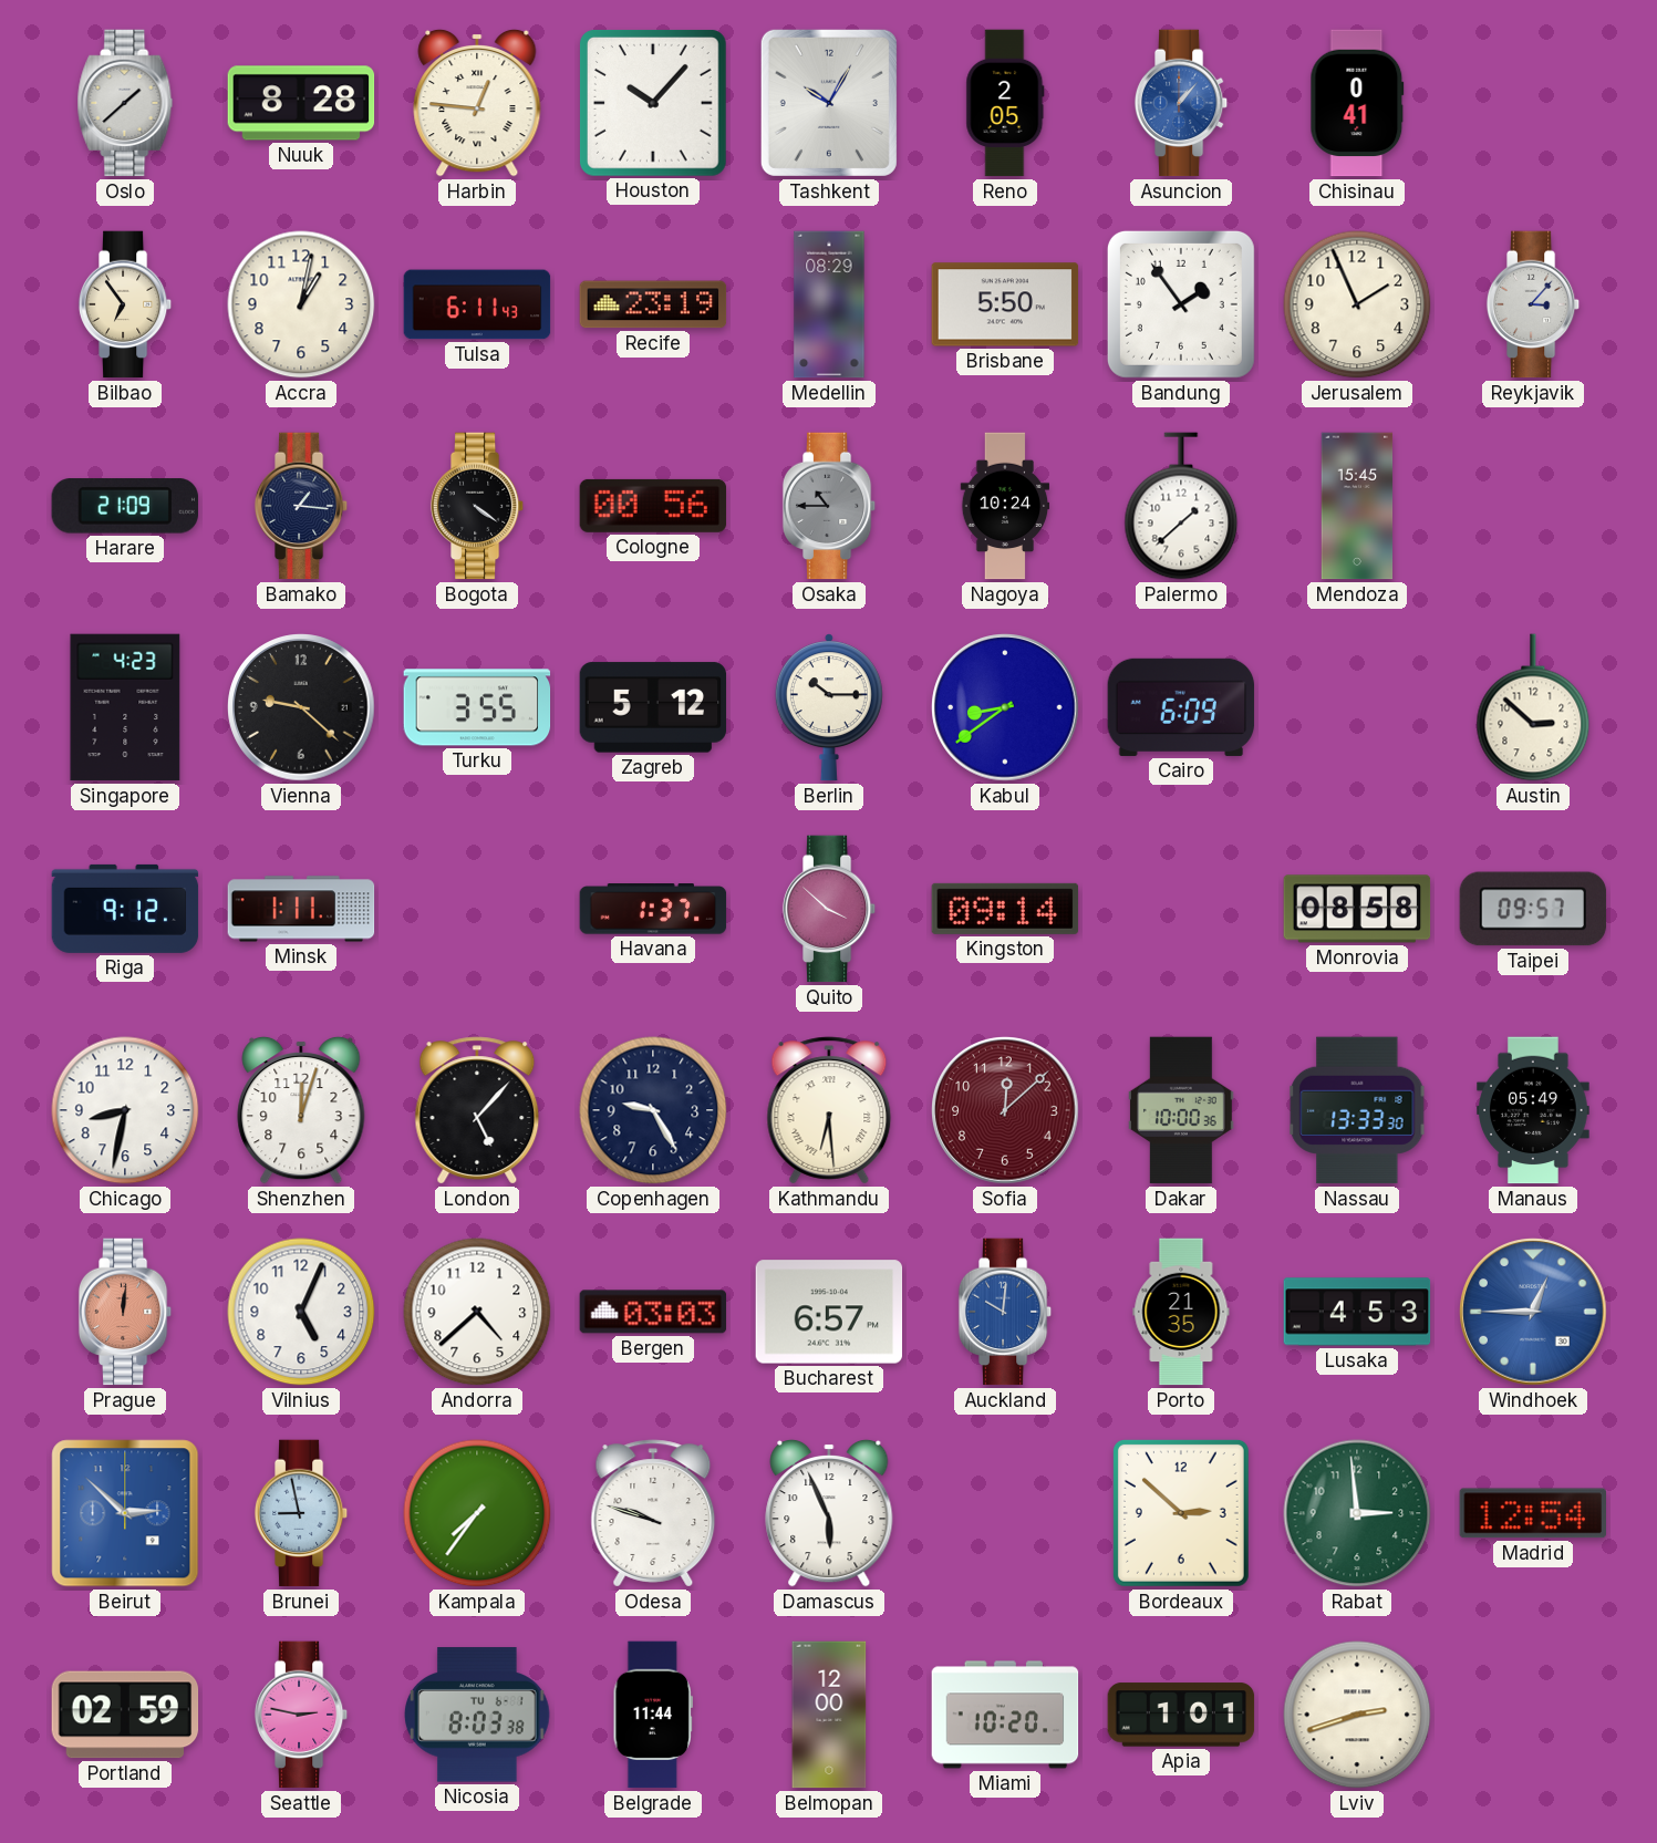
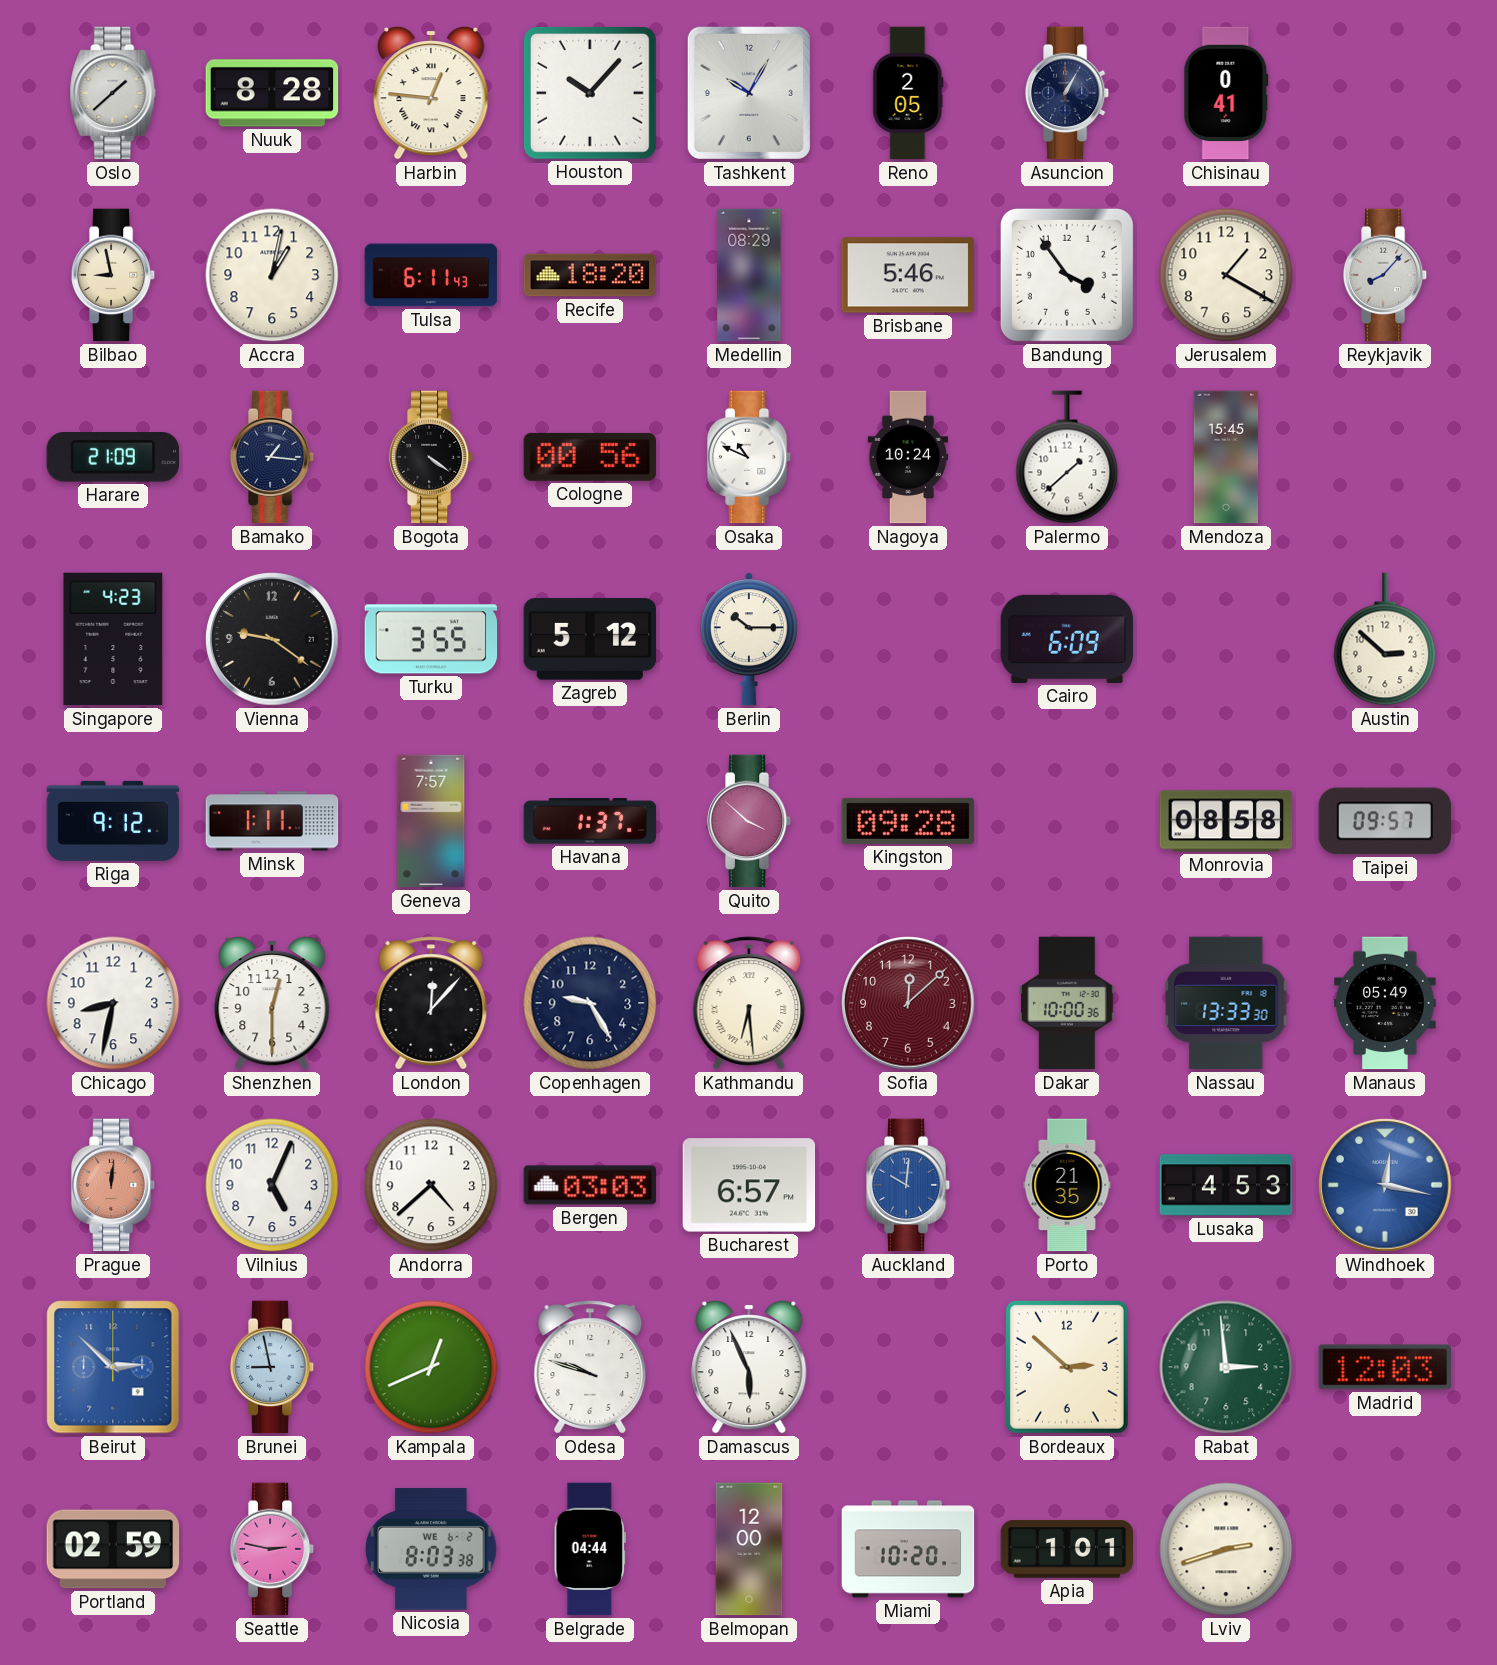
Asuncion: 1:07 -> 1:05 (1067, 93)
Asuncion dial: blue -> navy (1067, 93)
Bilbao: 6:54 -> 8:58 (113, 275)
Recife: 23:19 -> 18:20 (590, 275)
Brisbane: 5:50 -> 5:46 (908, 275)
Bandung: 1:54 -> 3:54 (1067, 275)
Jerusalem: 1:56 -> 1:20 (1226, 275)
Reykjavik: 3:07 -> 8:07 (1385, 275)
Osaka: 10:45 -> 10:49 (749, 457)
Osaka dial: grey -> white (749, 457)
Vienna: 9:22 -> 9:21 (272, 639)
Kabul: 8:39 -> none (1005, 707)
Geneva: none -> 7:57 (431, 821)
Kingston: 09:14 -> 09:28 (908, 821)
Shenzhen: 12:03 -> 12:30 (272, 1003)
London: 5:07 -> 12:07 (431, 1003)
Windhoek: 12:45 -> 12:17 (1385, 1185)
Kampala: 7:36 -> 12:41 (431, 1367)
Madrid: 12:54 -> 12:03 (1384, 1367)
Nicosia date: TU 6-1 -> WE 6-2 (432, 1549)
Belgrade: 11:44 -> 04:44 (589, 1549)
